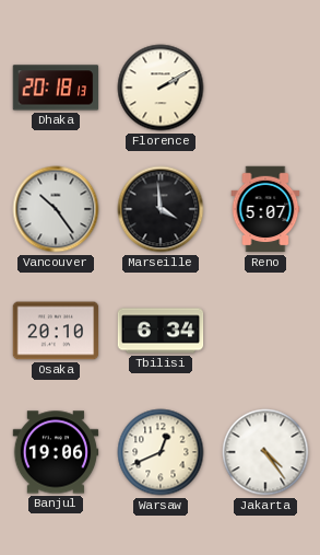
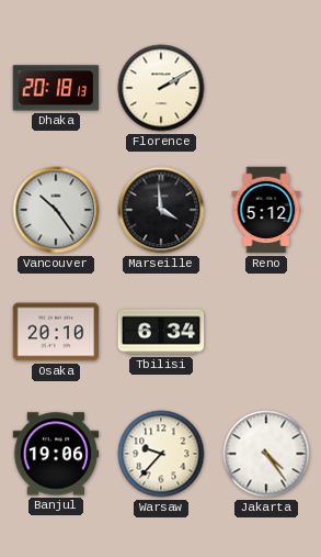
Reno: 5:07 -> 5:12 (266, 210)
Warsaw: 12:41 -> 9:37 (161, 454)
